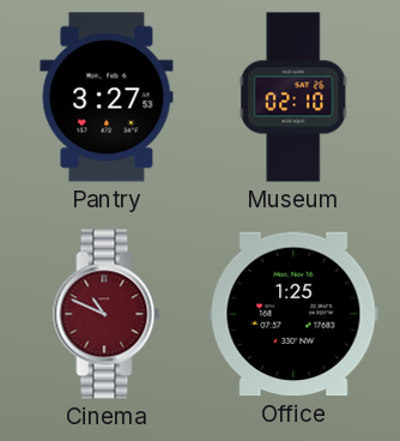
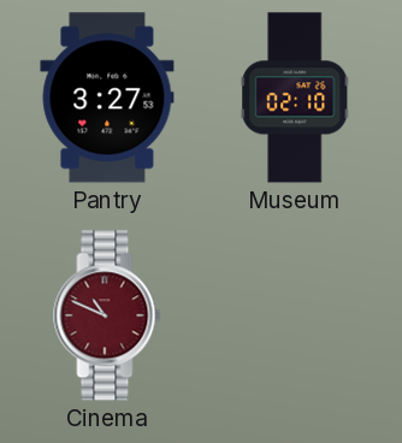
Office: 1:25 -> none (293, 314)
